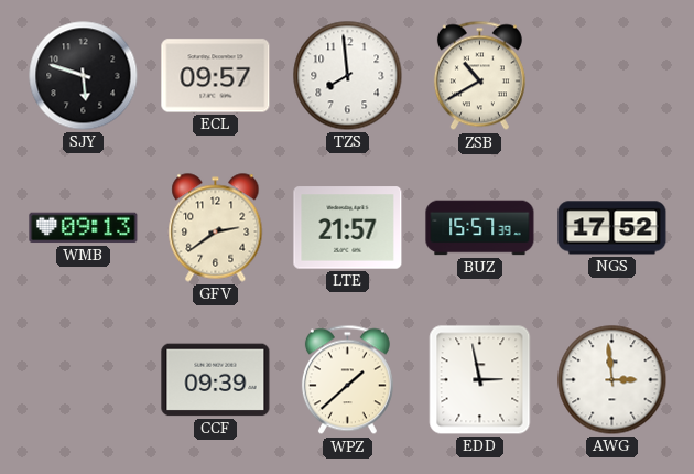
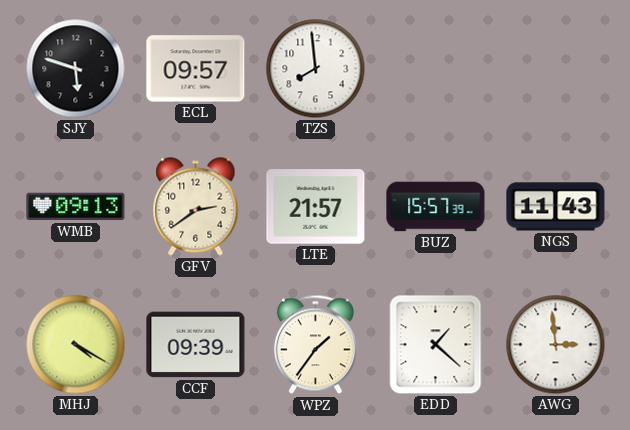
ZSB: 10:40 -> none (479, 76)
NGS: 17:52 -> 11:43 (556, 207)
MHJ: none -> 4:20 (76, 345)
WPZ: 1:38 -> 1:36 (315, 345)
EDD: 2:58 -> 1:22 (436, 345)
